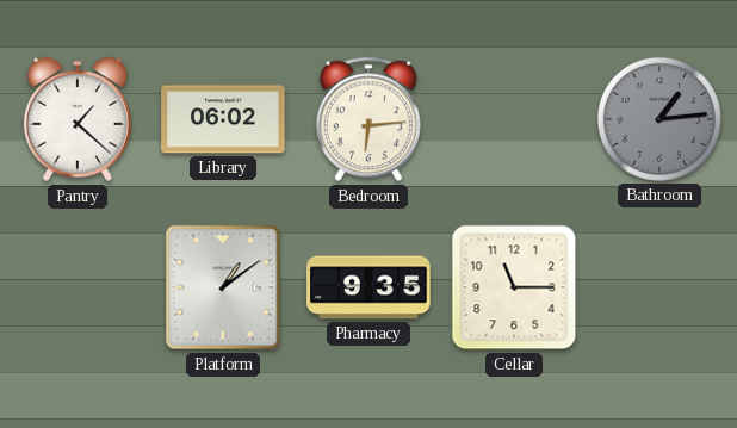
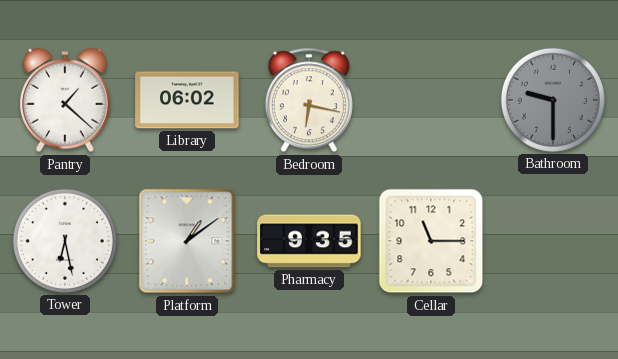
Bedroom: 6:14 -> 6:17 (309, 100)
Bathroom: 1:14 -> 9:30 (553, 100)
Tower: none -> 6:28 (65, 241)
